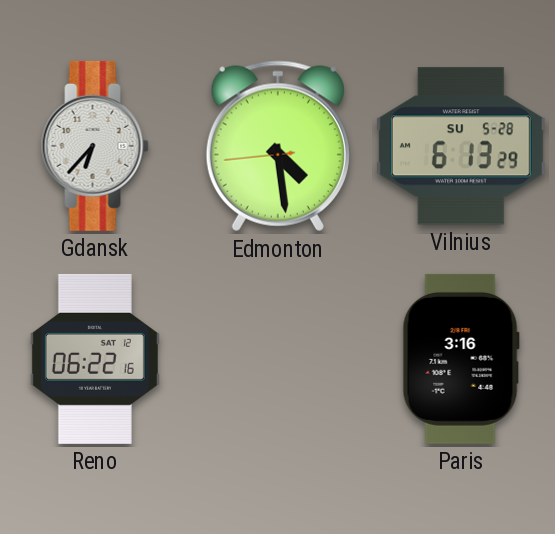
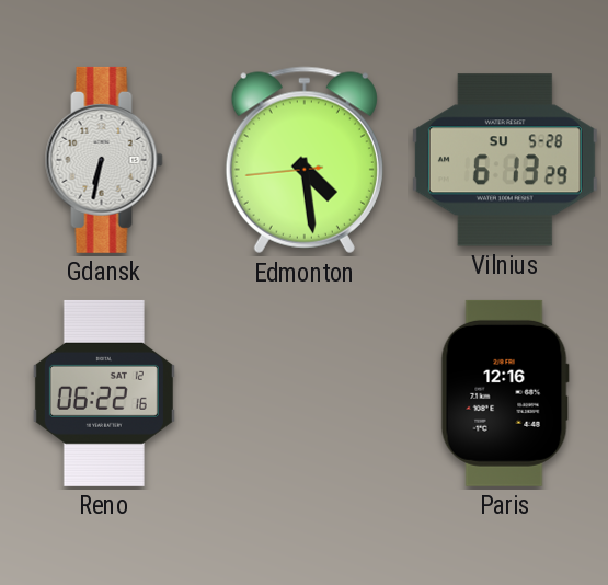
Gdansk: 6:37 -> 6:32 (104, 160)
Paris: 3:16 -> 12:16 (505, 393)
